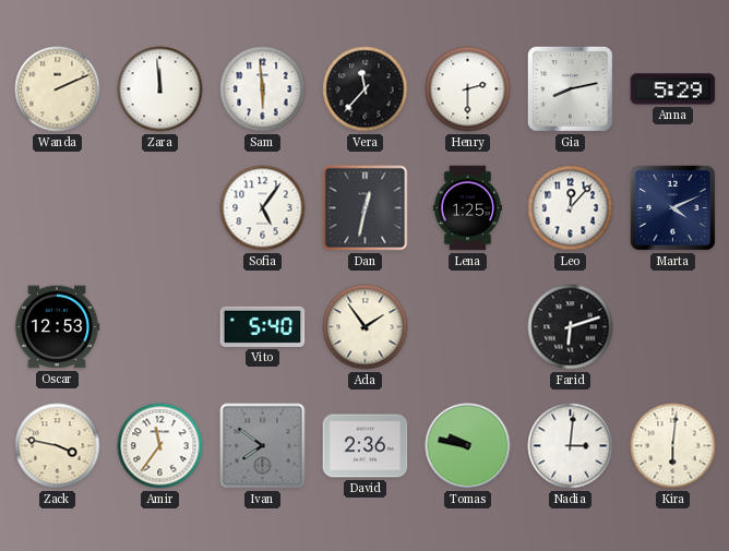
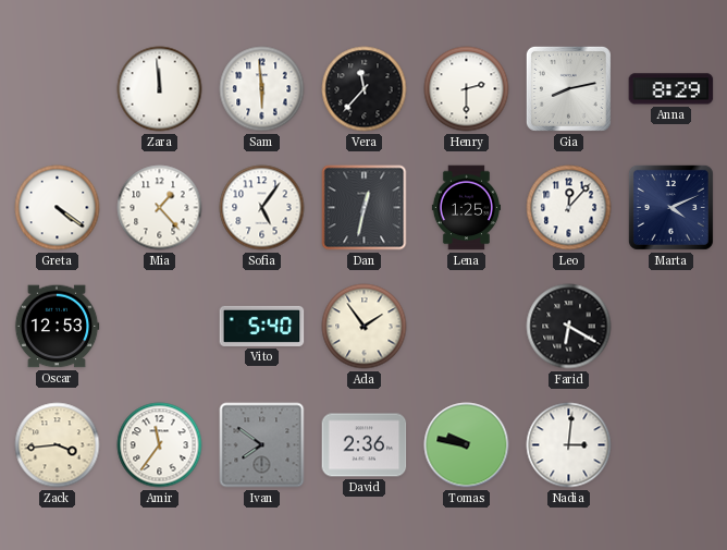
Wanda: 2:11 -> none (58, 89)
Anna: 5:29 -> 8:29 (671, 89)
Greta: none -> 4:21 (58, 208)
Mia: none -> 1:23 (160, 208)
Farid: 6:12 -> 6:20 (569, 327)
Zack: 3:47 -> 3:44 (58, 445)
Kira: 6:01 -> none (673, 446)
